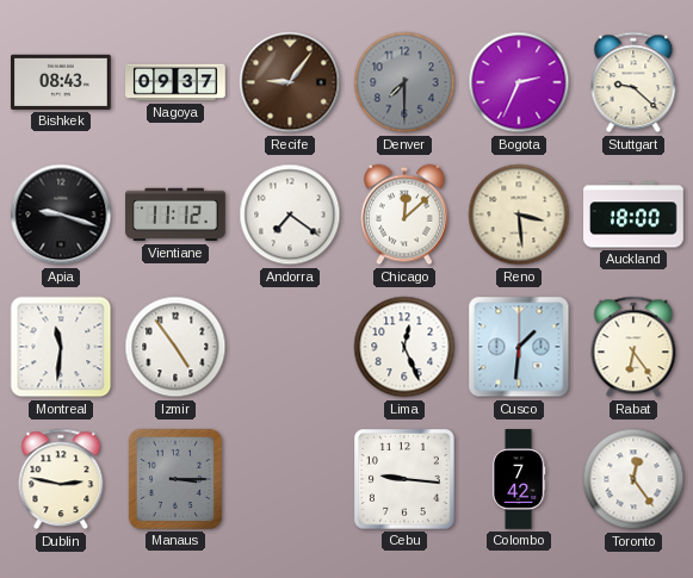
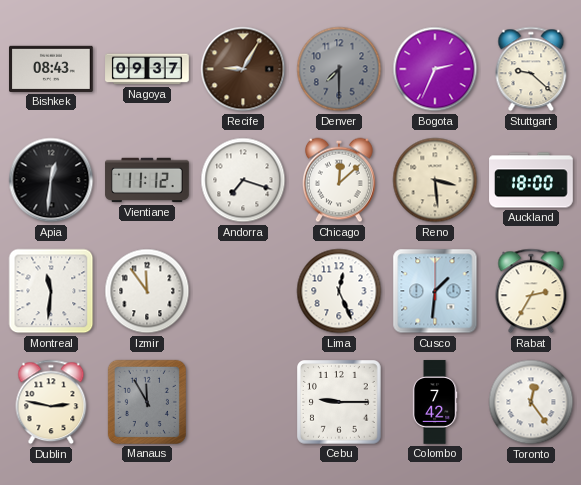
Recife: 9:06 -> 9:05 (243, 69)
Apia: 9:18 -> 12:31 (51, 180)
Andorra: 7:21 -> 7:18 (243, 180)
Izmir: 4:54 -> 11:54 (147, 291)
Rabat: 6:24 -> 2:35 (531, 291)
Manaus: 3:15 -> 11:55 (147, 402)
Cebu: 9:16 -> 9:15 (340, 403)
